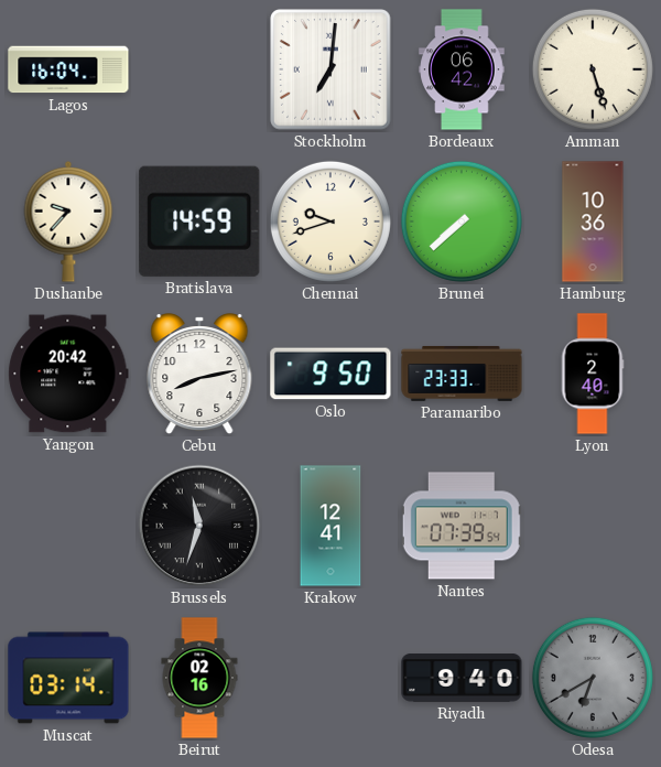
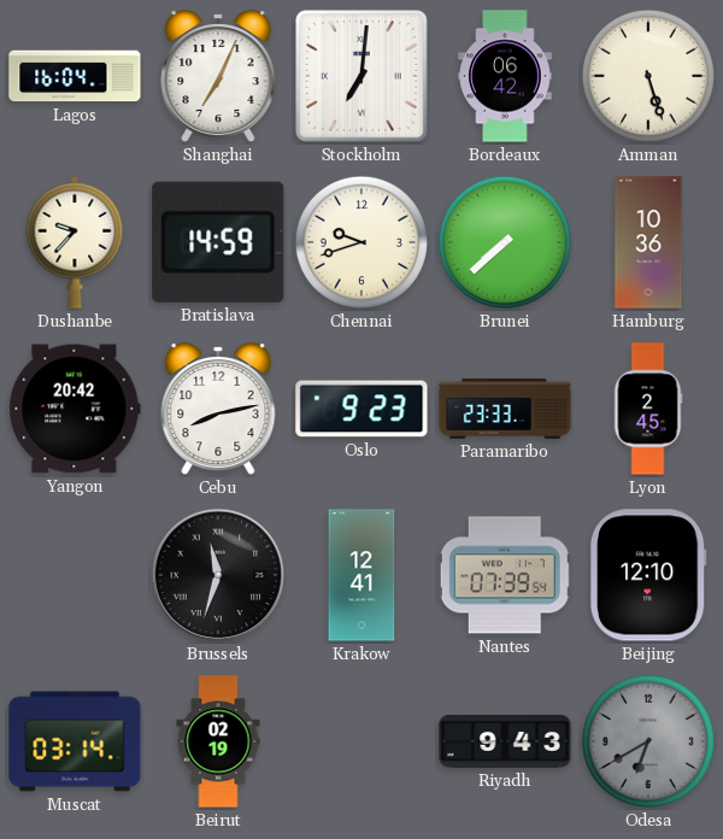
Shanghai: none -> 7:04 (218, 77)
Oslo: 9:50 -> 9:23 (361, 409)
Lyon: 2:40 -> 2:45 (648, 409)
Beijing: none -> 12:10 (649, 575)
Beirut: 02:16 -> 02:19 (218, 741)
Riyadh: 9:40 -> 9:43 (505, 741)
